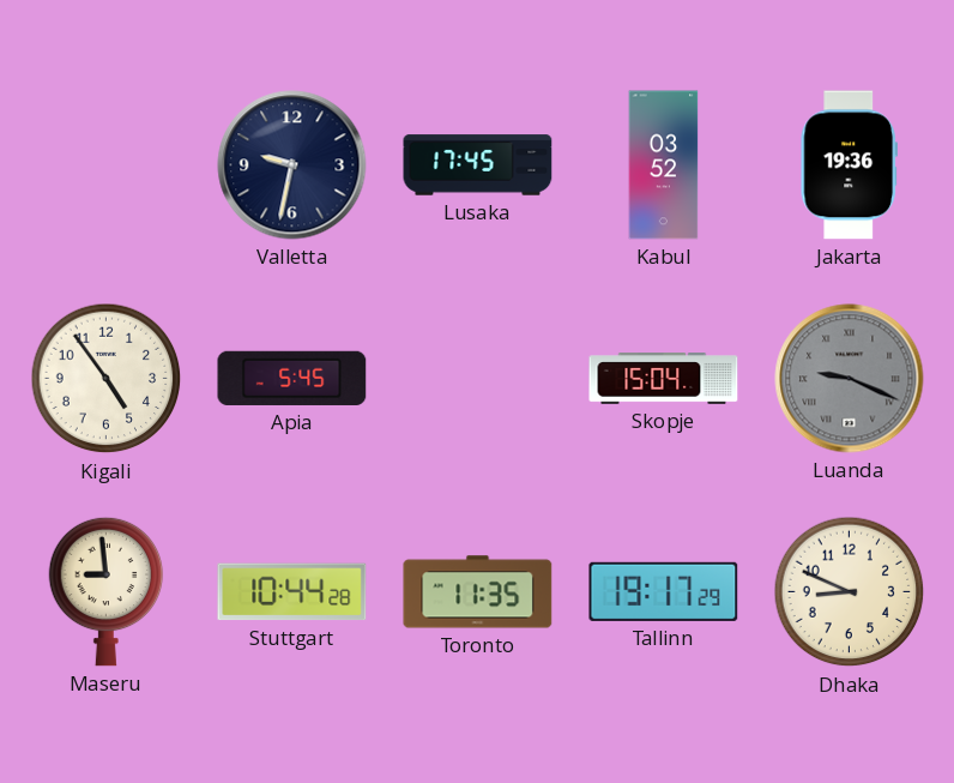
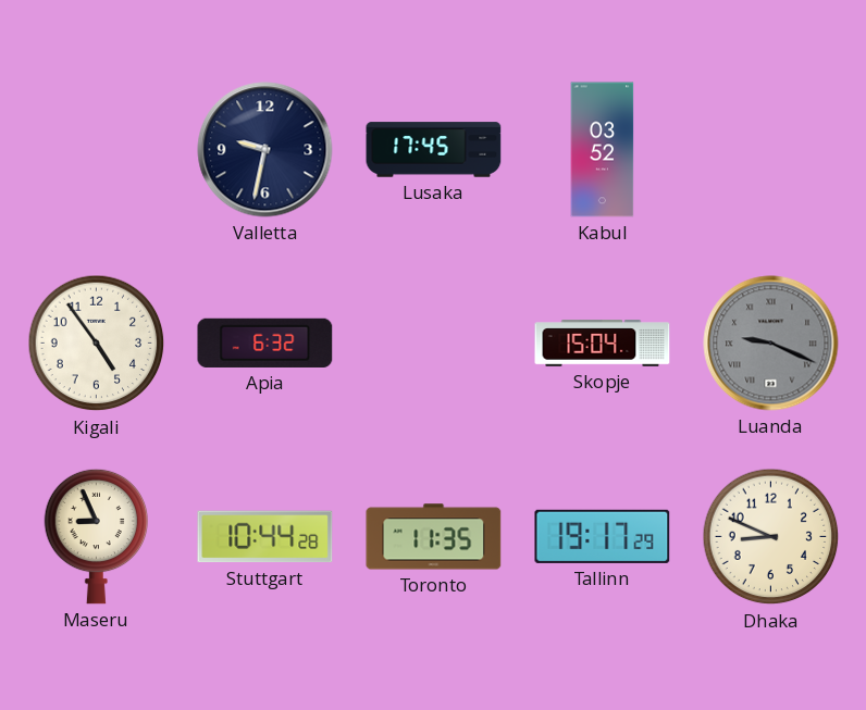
Jakarta: 19:36 -> none (849, 165)
Apia: 5:45 -> 6:32 (265, 342)
Maseru: 8:59 -> 8:56 (97, 536)
